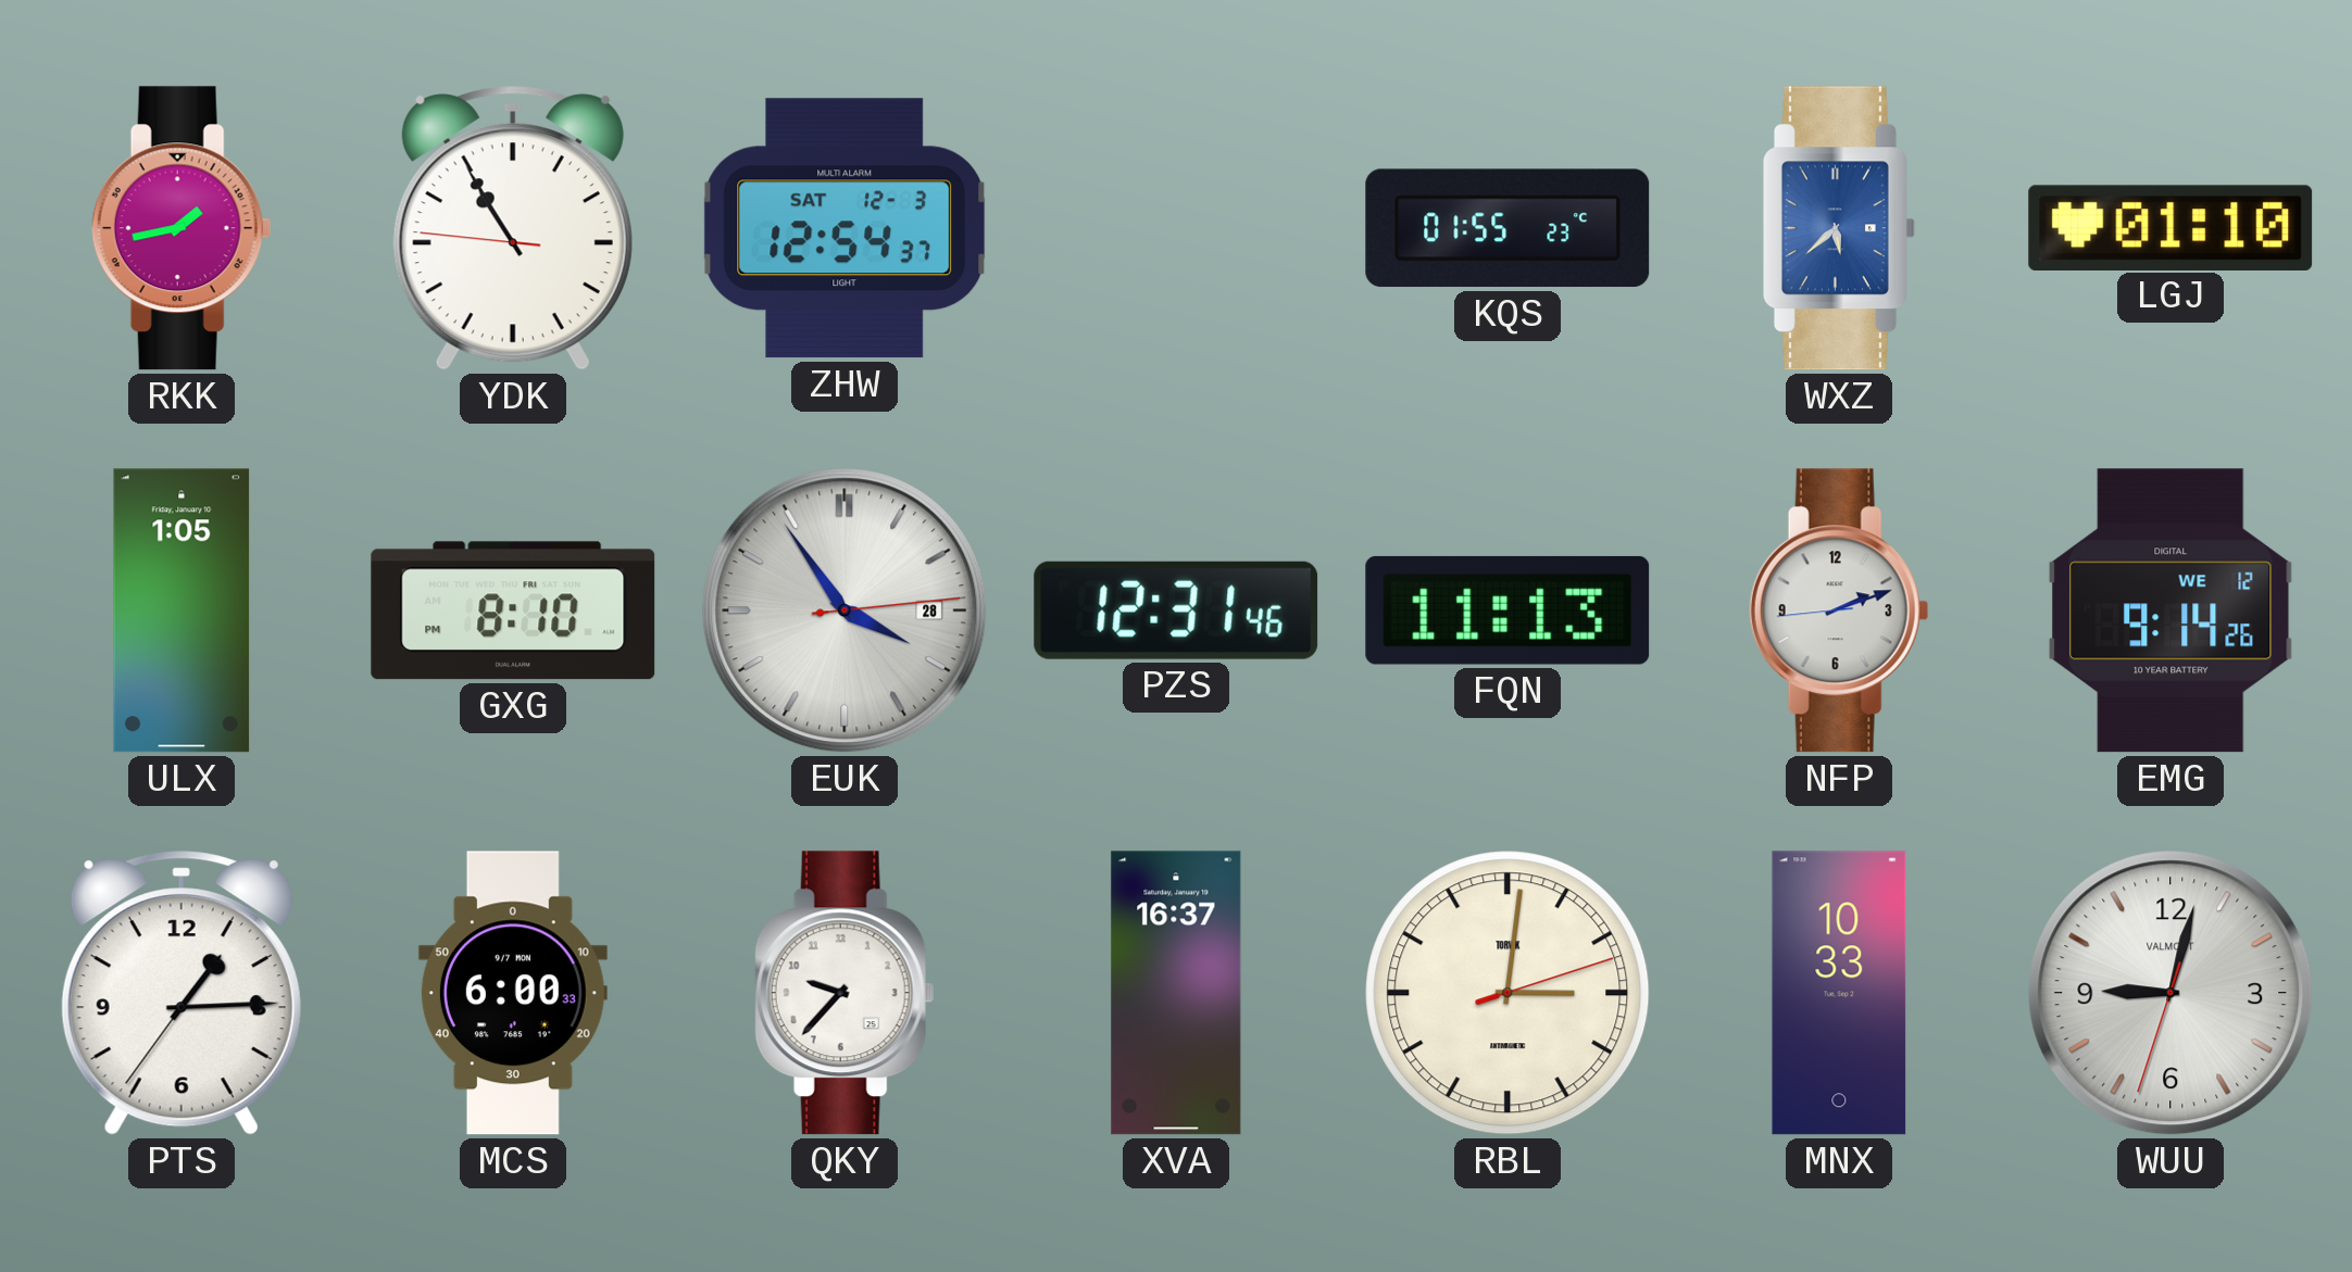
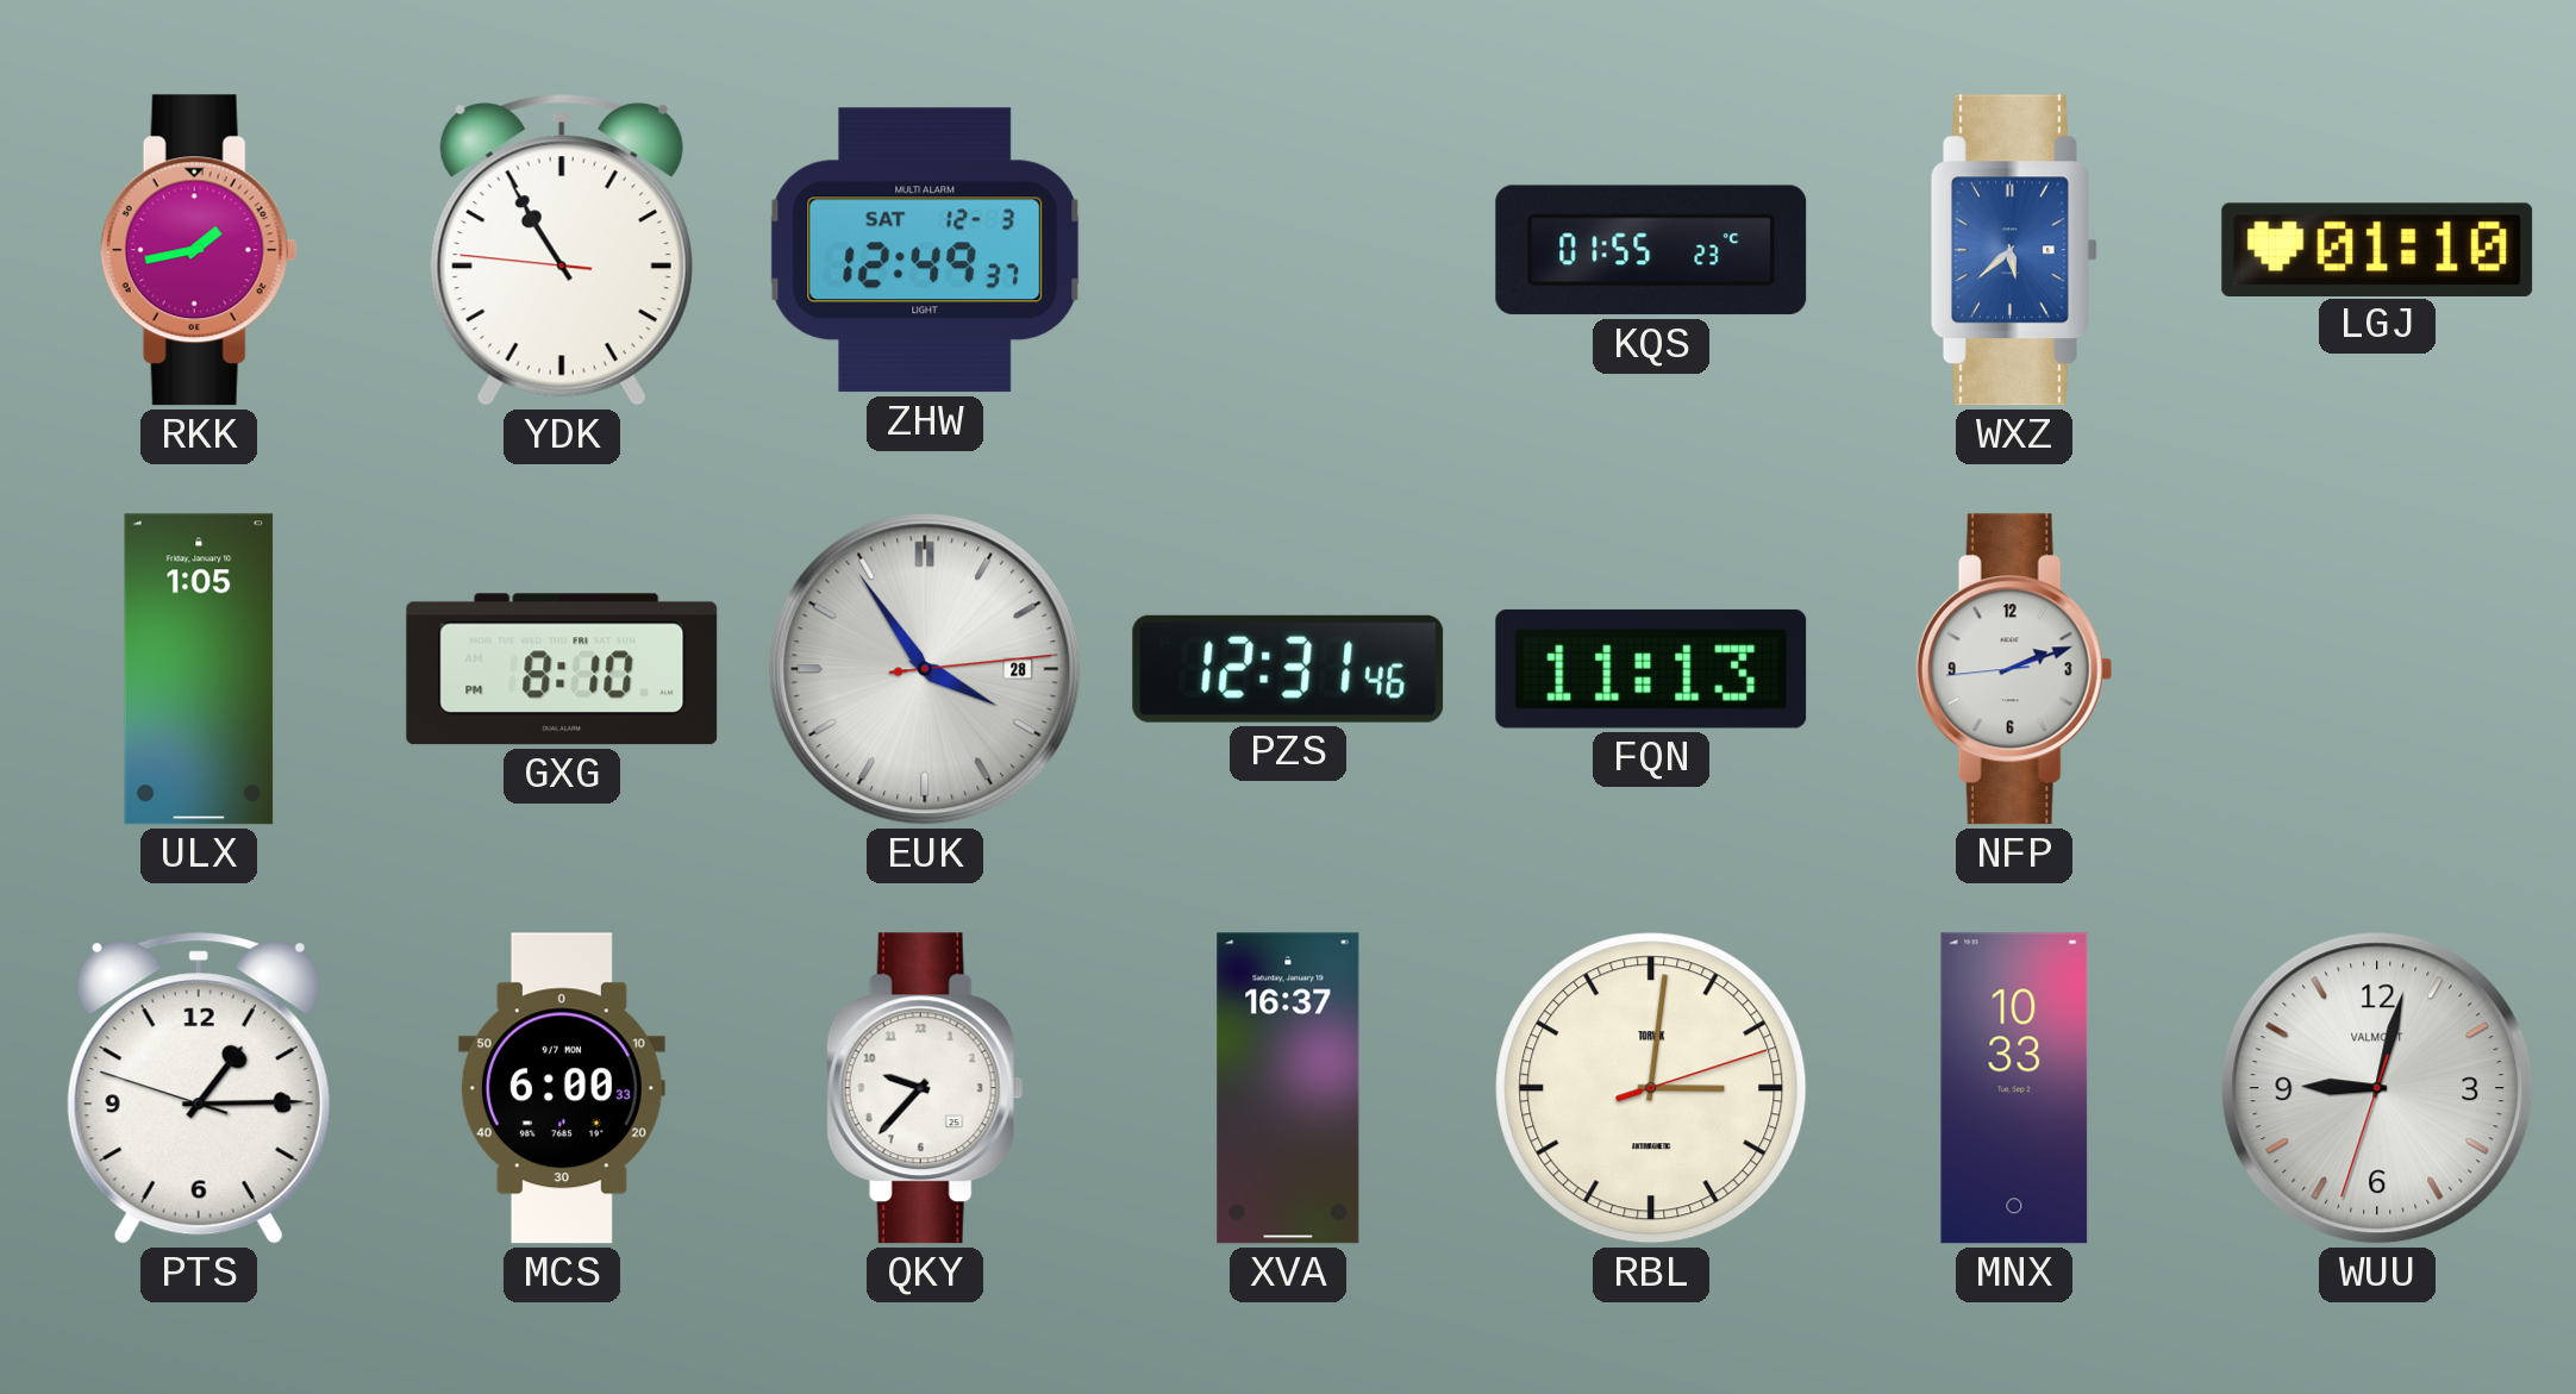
ZHW: 12:54 -> 12:49 (925, 250)
EMG: 9:14 -> none (2170, 610)
PTS: 1:14:36 -> 1:14:48 (199, 1088)
